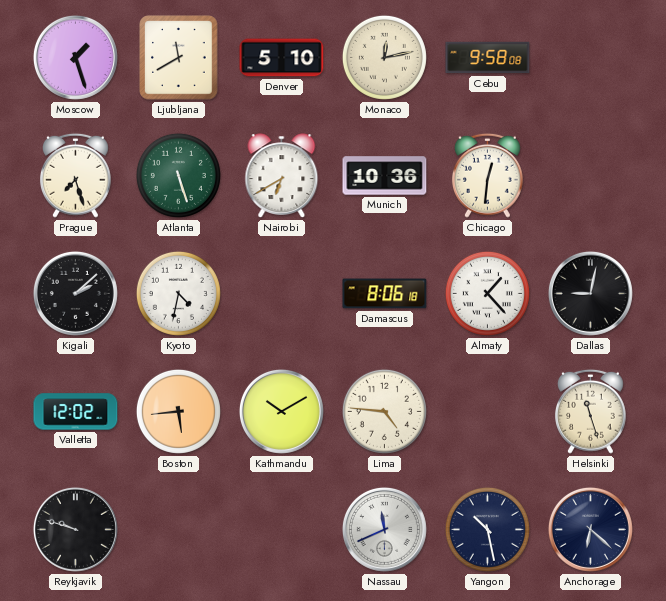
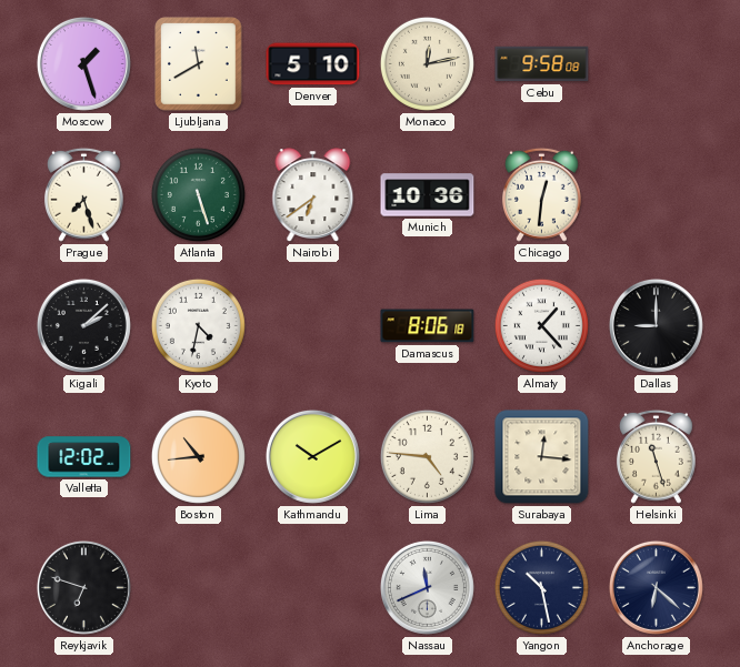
Nairobi: 6:40 -> 6:39 (313, 195)
Dallas: 9:02 -> 9:00 (656, 325)
Boston: 5:44 -> 10:44 (198, 456)
Surabaya: none -> 12:16 (542, 457)
Reykjavik: 9:48 -> 6:48 (83, 587)
